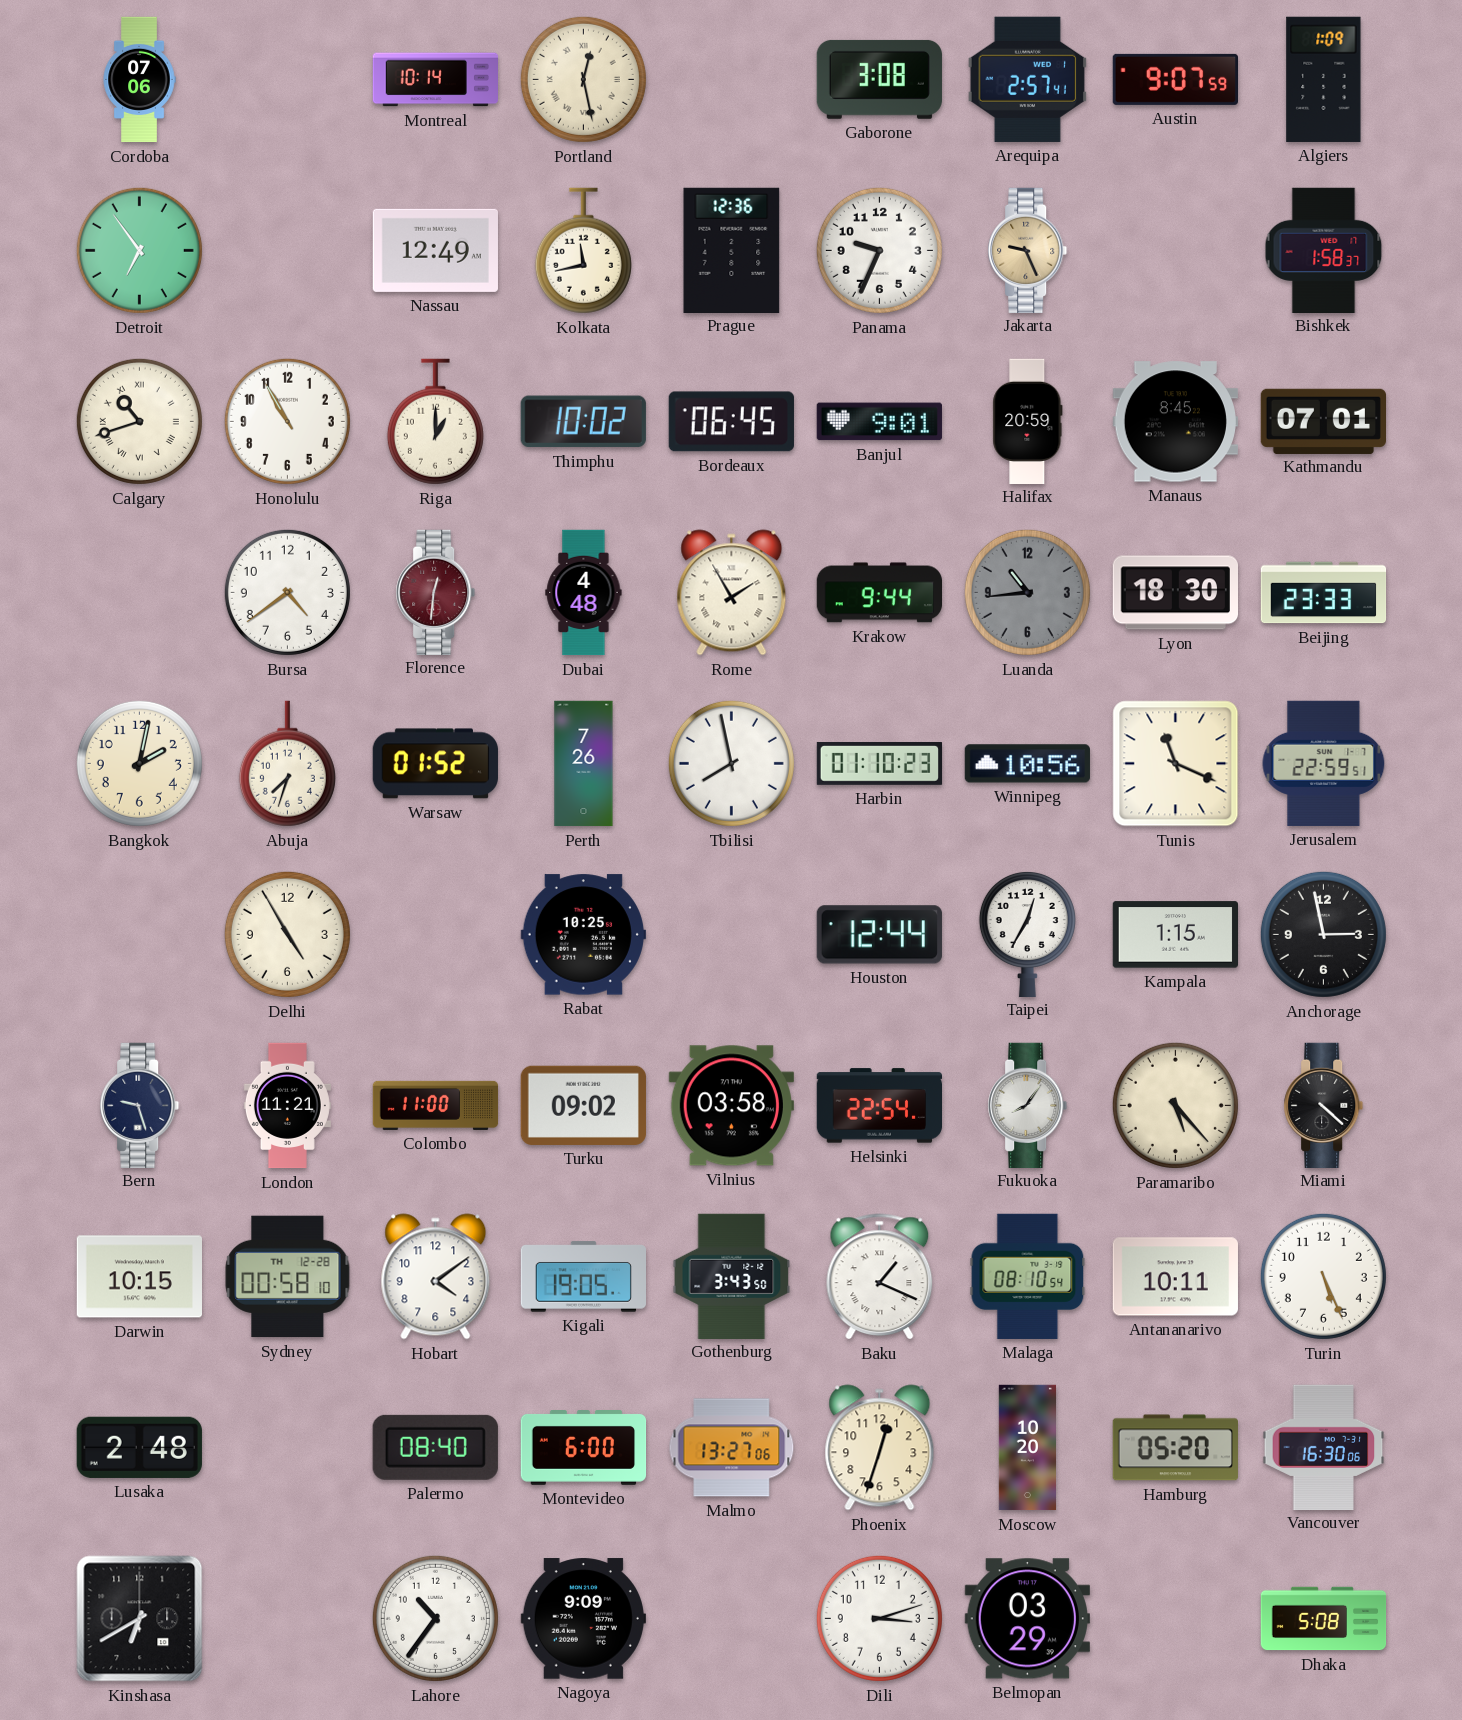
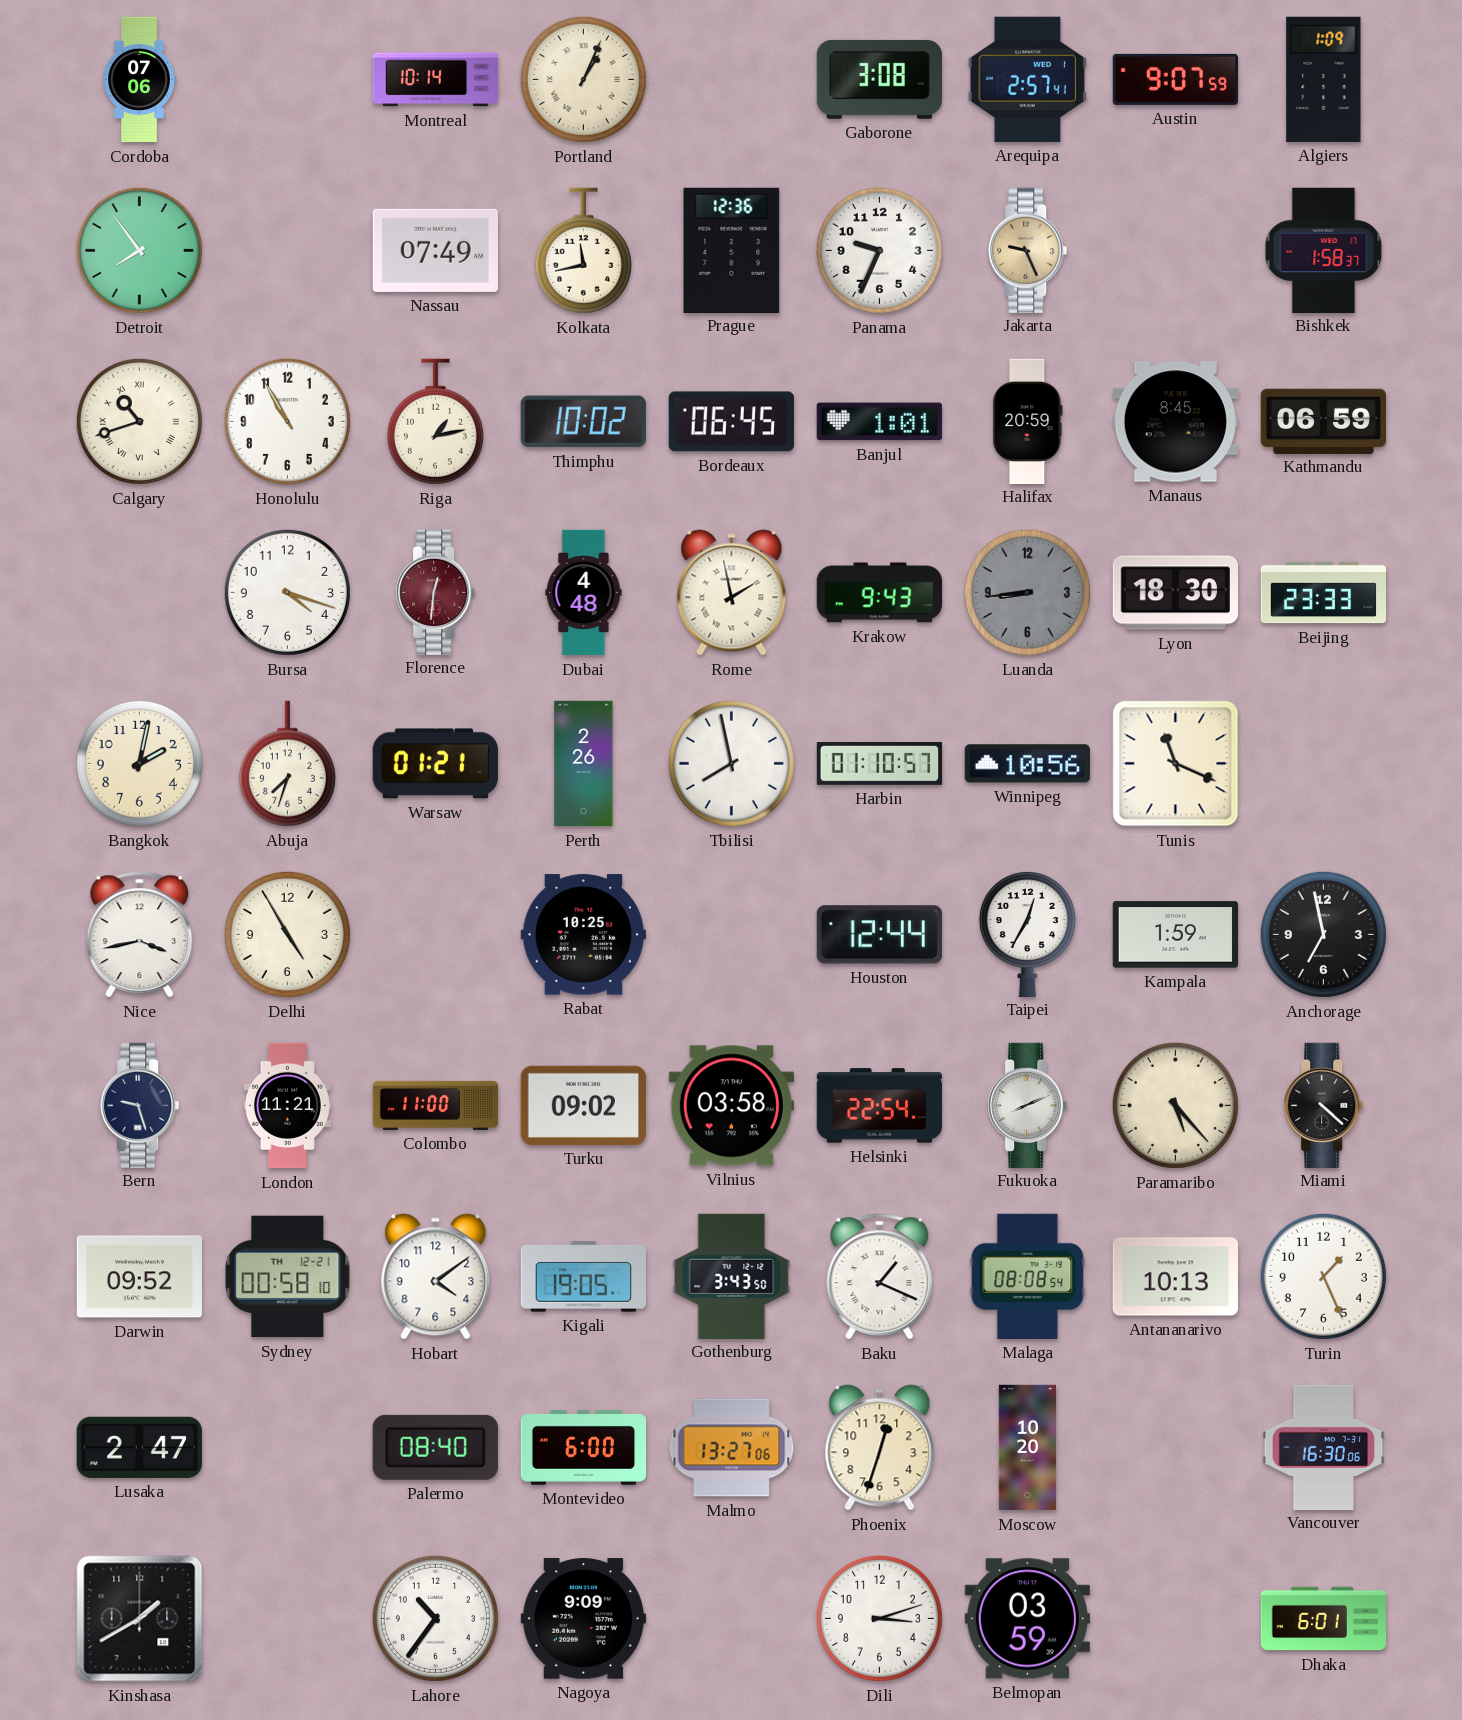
Portland: 12:28 -> 1:04 (583, 79)
Detroit: 6:54 -> 7:54 (139, 250)
Nassau: 12:49 -> 07:49 (435, 250)
Riga: 1:00 -> 1:13 (435, 422)
Banjul: 9:01 -> 1:01 (879, 422)
Kathmandu: 07:01 -> 06:59 (1323, 421)
Bursa: 4:39 -> 4:18 (287, 592)
Rome: 1:55 -> 1:58 (732, 593)
Krakow: 9:44 -> 9:43 (879, 593)
Luanda: 10:44 -> 8:44 (1027, 592)
Warsaw: 01:52 -> 01:21 (435, 764)
Perth: 7:26 -> 2:26 (584, 764)
Harbin: 01:10:23 -> 01:10:57 (880, 764)
Jerusalem: 22:59 -> none (1324, 763)
Nice: none -> 3:43 (140, 935)
Kampala: 1:15 -> 1:59 (1175, 935)
Anchorage: 2:58 -> 6:58 (1323, 934)
Fukuoka: 8:06 -> 8:11 (1028, 1105)
Darwin: 10:15 -> 09:52 (139, 1277)
Sydney date: TH 12-28 -> TH 12-21 (288, 1277)
Malaga: 08:10 -> 08:08 (1028, 1276)
Antananarivo: 10:11 -> 10:13 (1175, 1277)
Turin: 5:26 -> 1:26 (1323, 1276)
Lusaka: 2:48 -> 2:47 (139, 1447)
Hamburg: 05:20 -> none (1175, 1448)
Kinshasa: 6:40 -> 1:40 (140, 1619)
Belmopan: 03:29 -> 03:59 (1027, 1619)
Dhaka: 5:08 -> 6:01 (1324, 1619)
